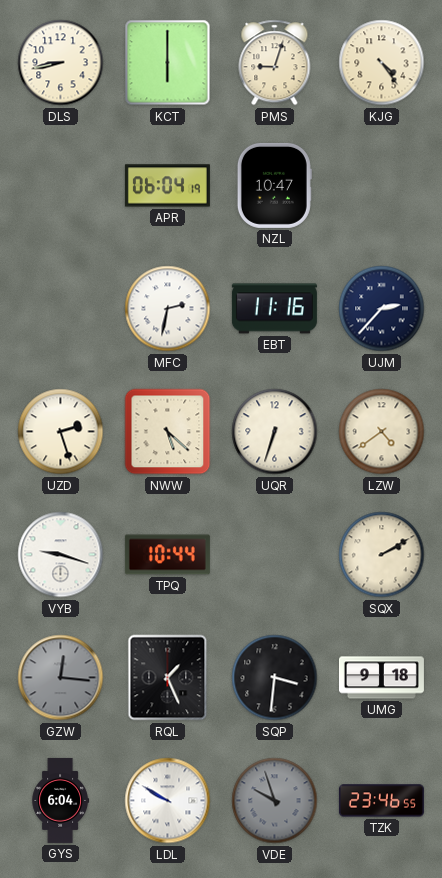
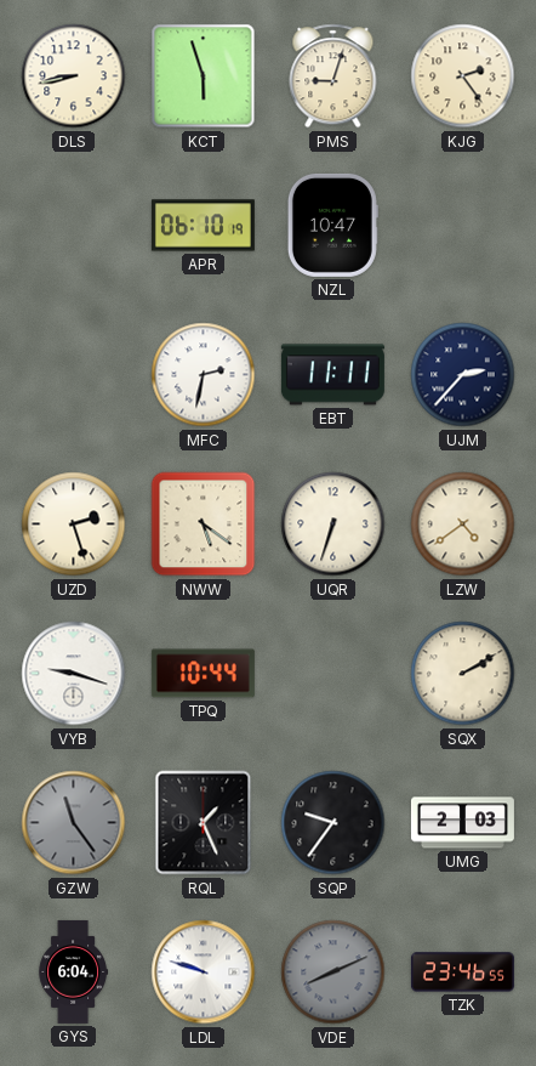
KCT: 6:00 -> 5:57 (204, 76)
KJG: 4:24 -> 2:24 (463, 76)
APR: 06:04 -> 06:10 (203, 226)
EBT: 11:16 -> 11:11 (332, 375)
NWW: 5:22 -> 5:21 (204, 525)
GZW: 12:16 -> 11:24 (74, 823)
SQP: 3:31 -> 9:36 (333, 823)
UMG: 9:18 -> 2:03 (462, 823)
LDL: 9:50 -> 9:48 (204, 973)
VDE: 9:57 -> 8:11 (333, 973)
